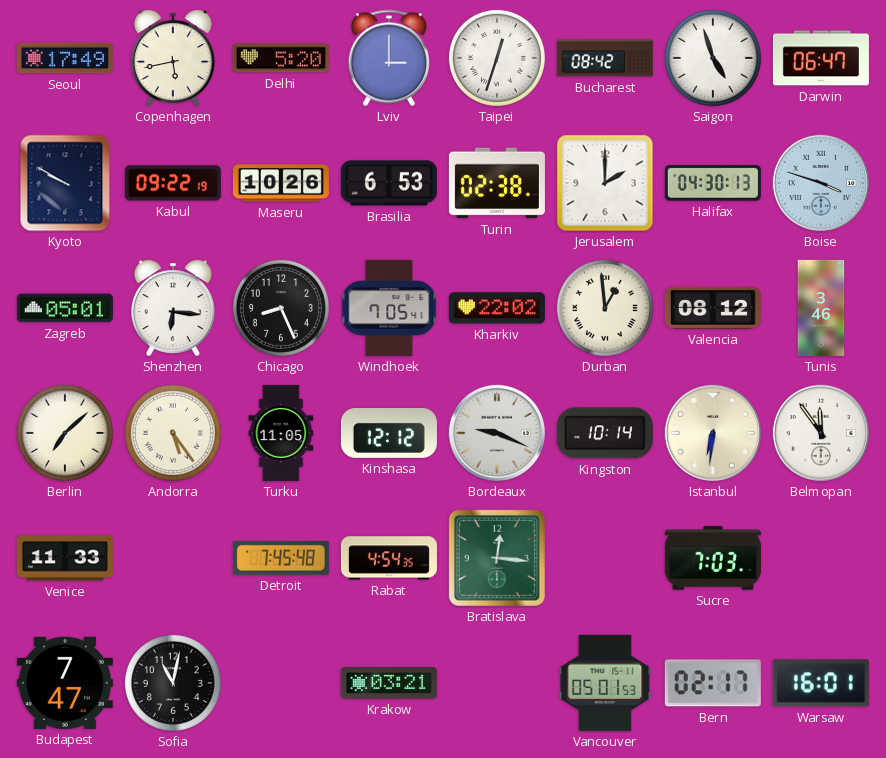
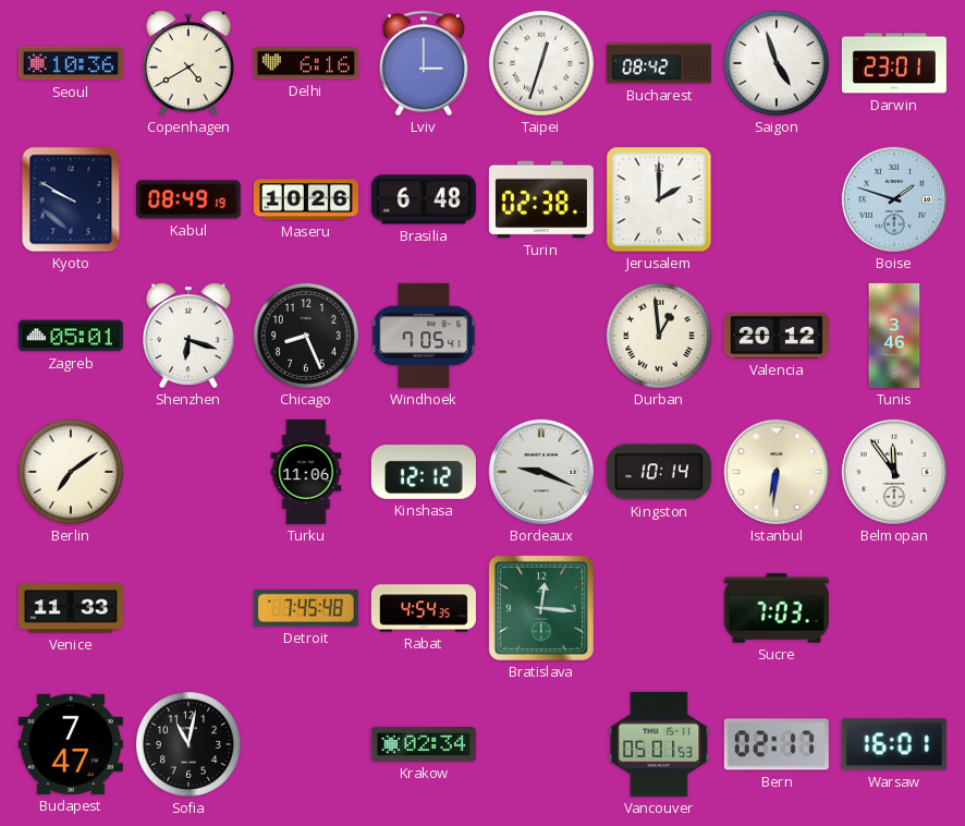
Seoul: 17:49 -> 10:36 (71, 63)
Copenhagen: 5:43 -> 4:40 (188, 63)
Delhi: 5:20 -> 6:16 (306, 63)
Darwin: 06:47 -> 23:01 (894, 63)
Kabul: 09:22 -> 08:49 (188, 199)
Brasilia: 6:53 -> 6:48 (424, 199)
Halifax: 04:30 -> none (713, 183)
Boise: 3:48 -> 1:48 (894, 199)
Shenzhen: 6:16 -> 6:18 (188, 336)
Kharkiv: 22:02 -> none (497, 308)
Valencia: 08:12 -> 20:12 (777, 336)
Berlin: 7:08 -> 7:09 (71, 472)
Andorra: 5:24 -> none (173, 433)
Turku: 11:05 -> 11:06 (306, 472)
Krakow: 03:21 -> 02:34 (424, 744)
